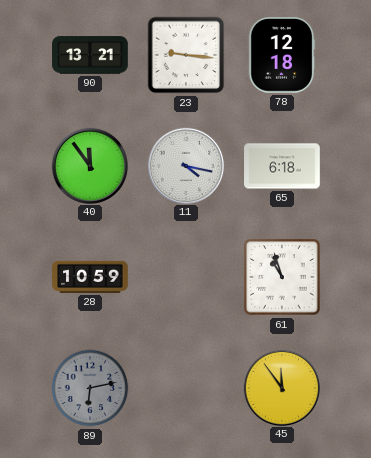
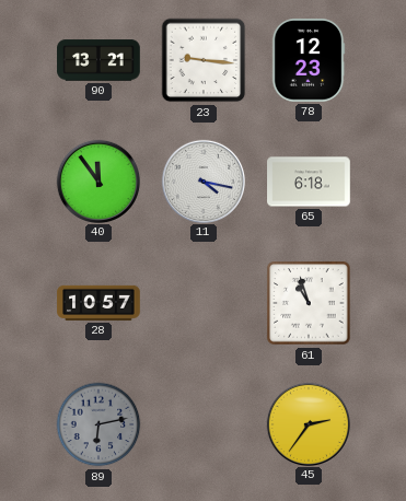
78: 12:18 -> 12:23 (309, 60)
28: 10:59 -> 10:57 (98, 303)
45: 11:54 -> 2:36 (308, 423)
